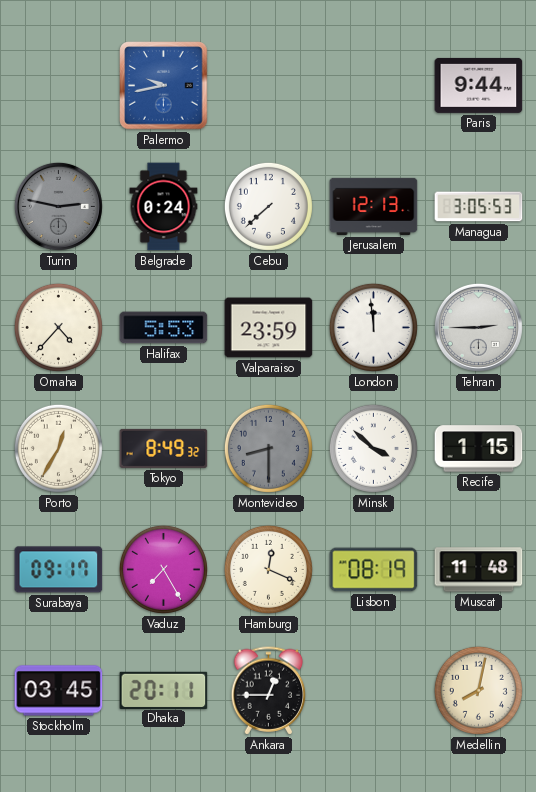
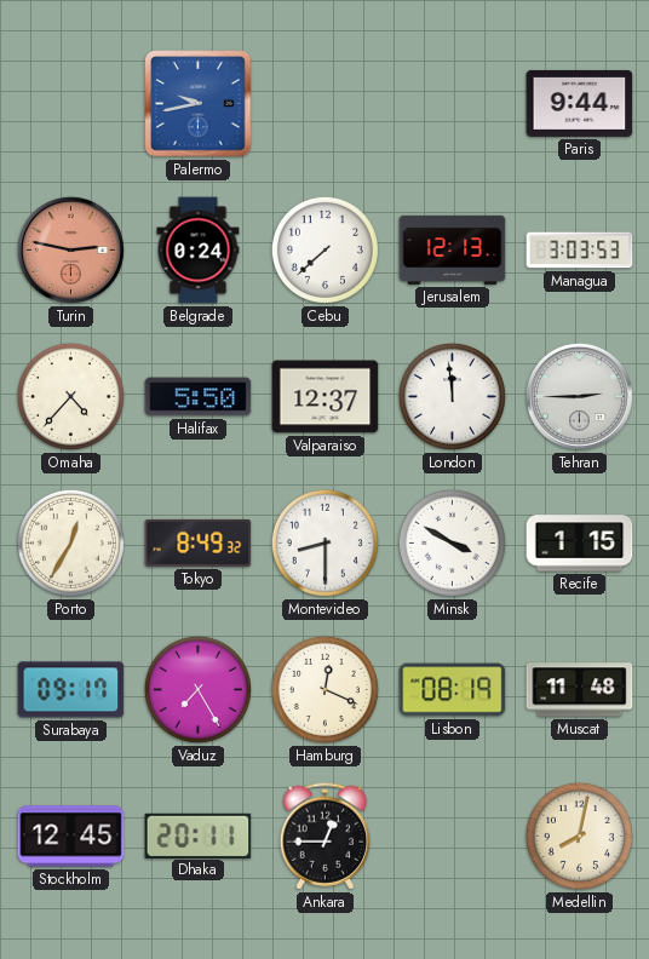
Turin dial: grey -> salmon (70, 249)
Managua: 3:05 -> 3:03 (580, 251)
Halifax: 5:53 -> 5:50 (199, 397)
Valparaiso: 23:59 -> 12:37 (326, 397)
Montevideo dial: grey -> white (324, 542)
Minsk: 3:52 -> 3:50 (452, 542)
Stockholm: 03:45 -> 12:45 (71, 837)
